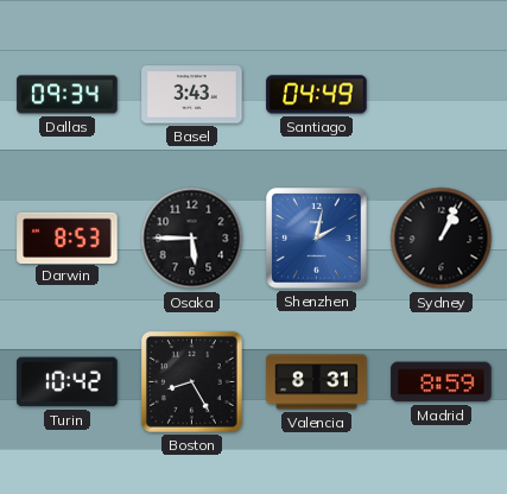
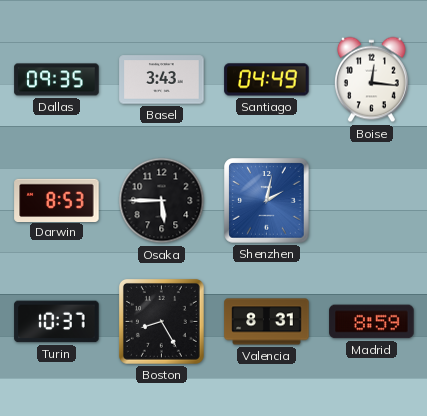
Dallas: 09:34 -> 09:35 (57, 80)
Boise: none -> 12:16 (371, 80)
Sydney: 1:04 -> none (442, 239)
Turin: 10:42 -> 10:37 (57, 322)
